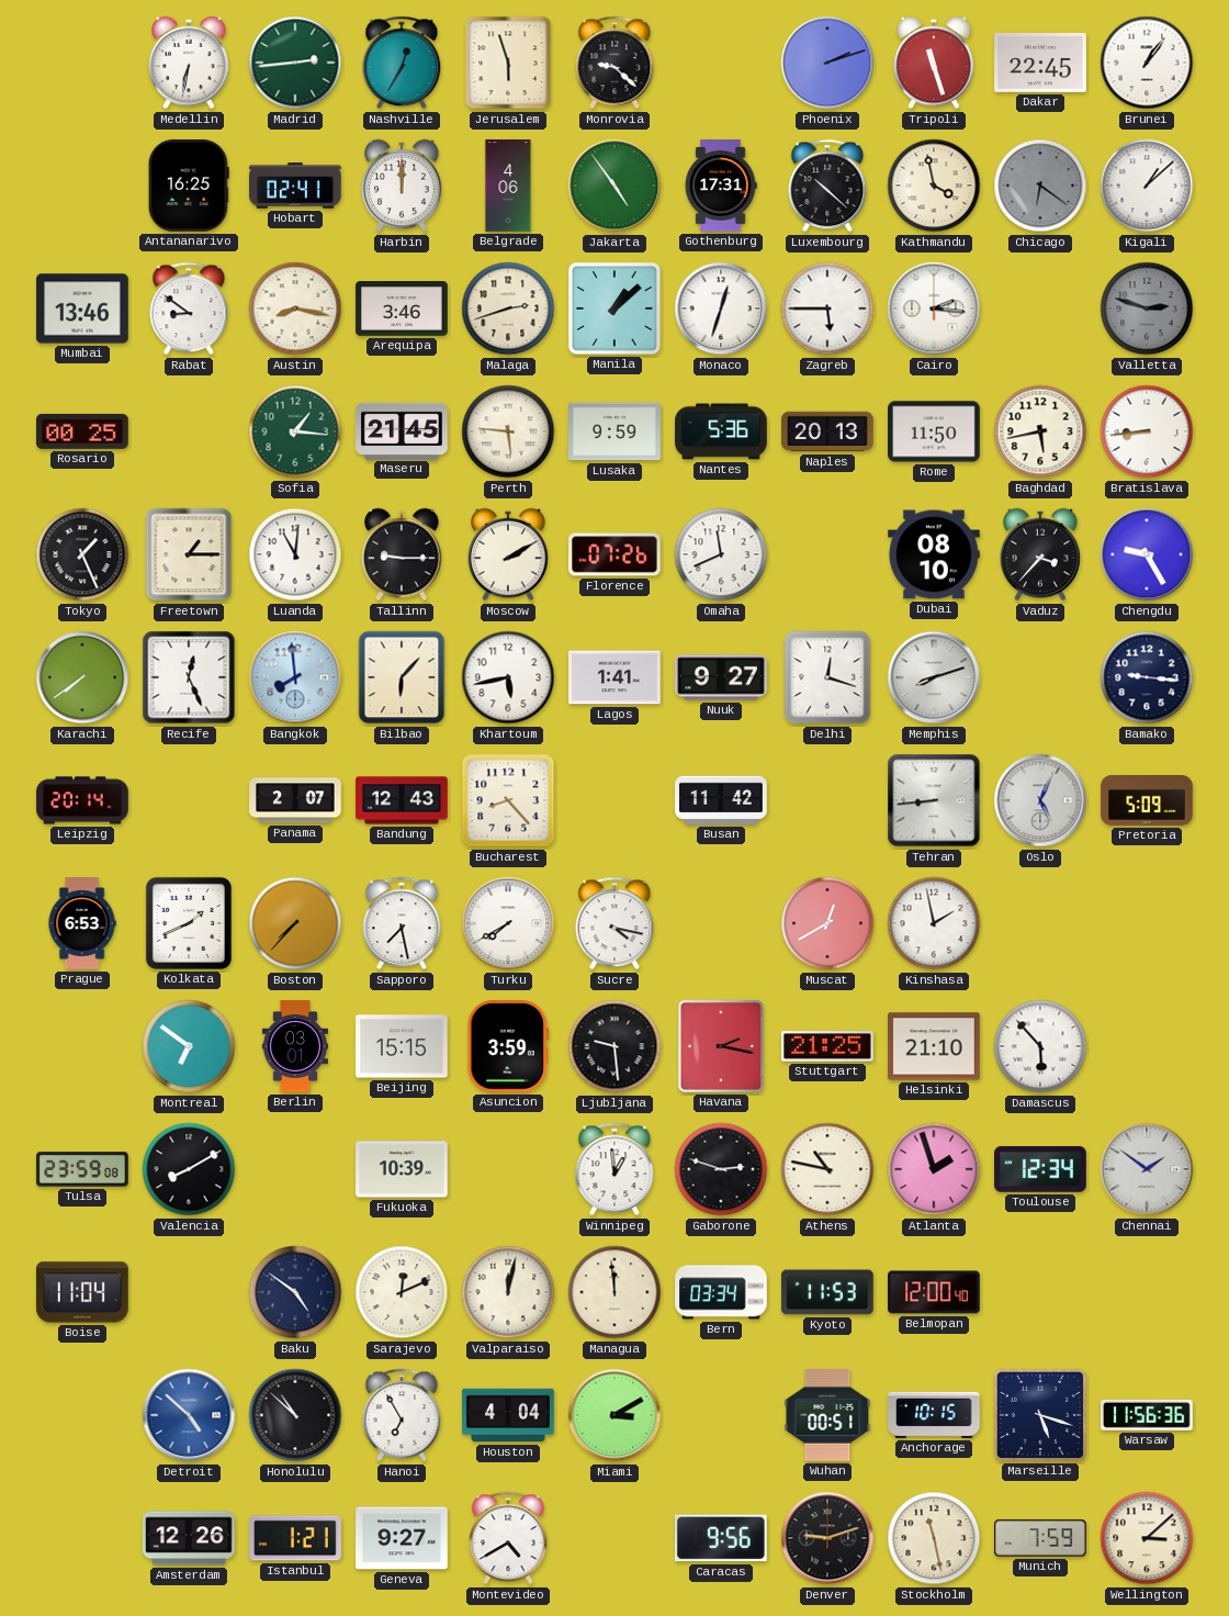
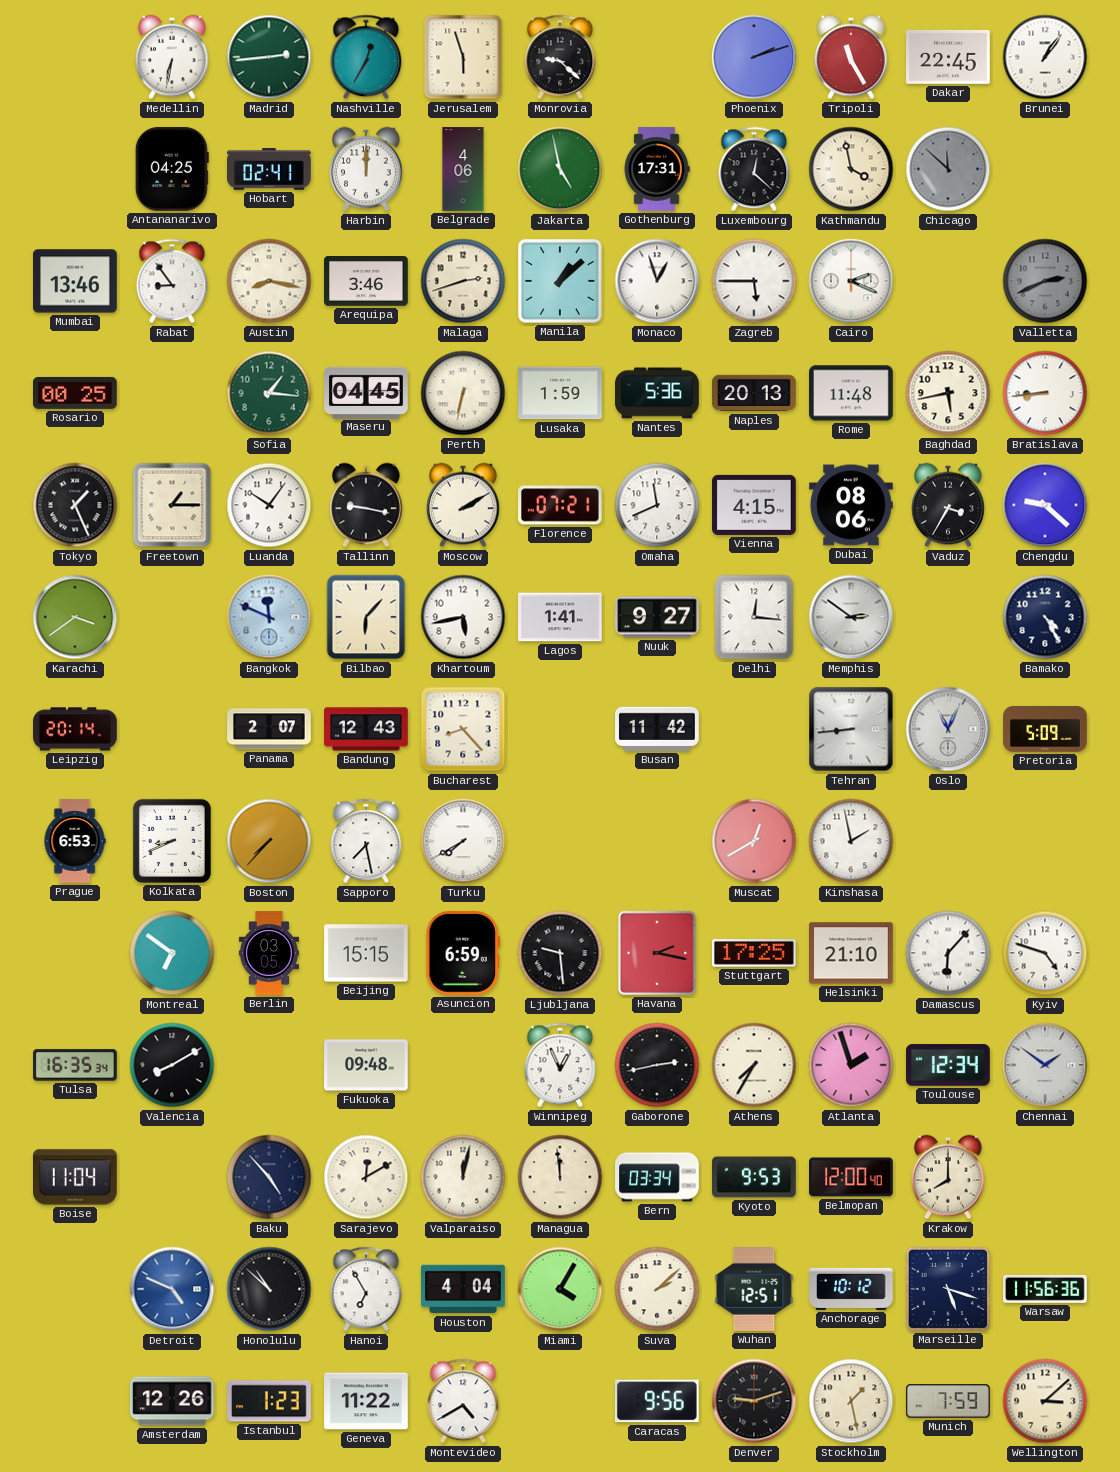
Tripoli: 11:27 -> 11:25 (852, 57)
Antananarivo: 16:25 -> 04:25 (172, 169)
Jakarta: 4:54 -> 4:58 (560, 169)
Luxembourg: 10:22 -> 12:22 (754, 169)
Chicago: 6:21 -> 11:52 (948, 169)
Kigali: 1:08 -> none (1147, 186)
Rabat: 8:51 -> 8:54 (172, 281)
Monaco: 12:33 -> 12:57 (657, 281)
Cairo: 2:16 -> 2:19 (851, 281)
Valletta: 2:48 -> 2:41 (1045, 281)
Maseru: 21:45 -> 04:45 (366, 392)
Perth: 5:46 -> 6:32 (463, 393)
Lusaka: 9:59 -> 1:59 (560, 393)
Rome: 11:50 -> 11:48 (851, 393)
Luanda: 11:01 -> 10:06 (269, 505)
Tallinn: 9:15 -> 9:17 (367, 505)
Florence: 07:26 -> 07:21 (560, 505)
Vienna: none -> 4:15 (754, 505)
Dubai: 08:10 -> 08:06 (851, 505)
Vaduz: 3:37 -> 3:35 (949, 505)
Chengdu: 9:25 -> 9:22 (1045, 505)
Karachi: 7:39 -> 3:39 (75, 617)
Recife: 12:26 -> none (189, 677)
Bangkok: 7:59 -> 11:49 (269, 617)
Delhi: 12:18 -> 12:16 (754, 617)
Memphis: 8:12 -> 2:51 (851, 617)
Bamako: 9:16 -> 4:25 (1045, 617)
Oslo: 5:04 -> 11:04 (948, 729)
Kolkata: 1:41 -> 8:41 (172, 841)
Sucre: 4:17 -> none (614, 923)
Berlin: 03:01 -> 03:05 (268, 953)
Asuncion: 3:59 -> 6:59 (463, 954)
Stuttgart: 21:25 -> 17:25 (755, 953)
Damascus: 5:53 -> 6:07 (948, 953)
Kyiv: none -> 4:48 (1045, 953)
Tulsa: 23:59 -> 16:35 (75, 1065)
Fukuoka: 10:39 -> 09:48 (366, 1065)
Winnipeg: 12:59 -> 12:56 (560, 1065)
Gaborone: 2:48 -> 2:43 (657, 1065)
Athens: 10:47 -> 7:35 (754, 1065)
Baku: 4:51 -> 4:53 (269, 1177)
Sarajevo: 12:11 -> 12:10 (366, 1177)
Kyoto: 11:53 -> 9:53 (755, 1177)
Krakow: none -> 8:00 (949, 1177)
Detroit: 4:52 -> 4:49 (172, 1289)
Miami: 3:10 -> 4:05 (560, 1289)
Suva: none -> 2:08 (657, 1289)
Wuhan: 00:51 -> 12:51 (754, 1290)
Anchorage: 10:15 -> 10:12 (851, 1289)
Istanbul: 1:21 -> 1:23 (269, 1401)
Geneva: 9:27 -> 11:22 (366, 1401)
Stockholm: 11:28 -> 1:28 (851, 1401)
